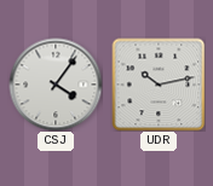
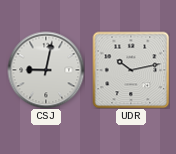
CSJ: 4:06 -> 9:02 (46, 70)
